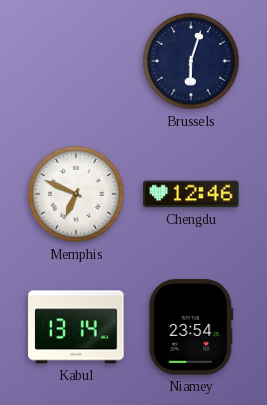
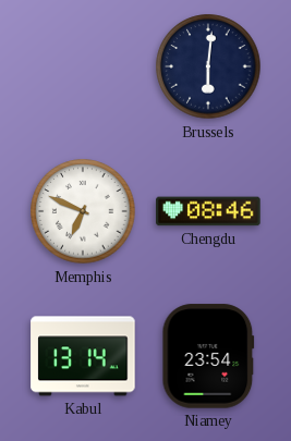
Brussels: 6:03 -> 6:01 (208, 66)
Chengdu: 12:46 -> 08:46 (208, 211)
